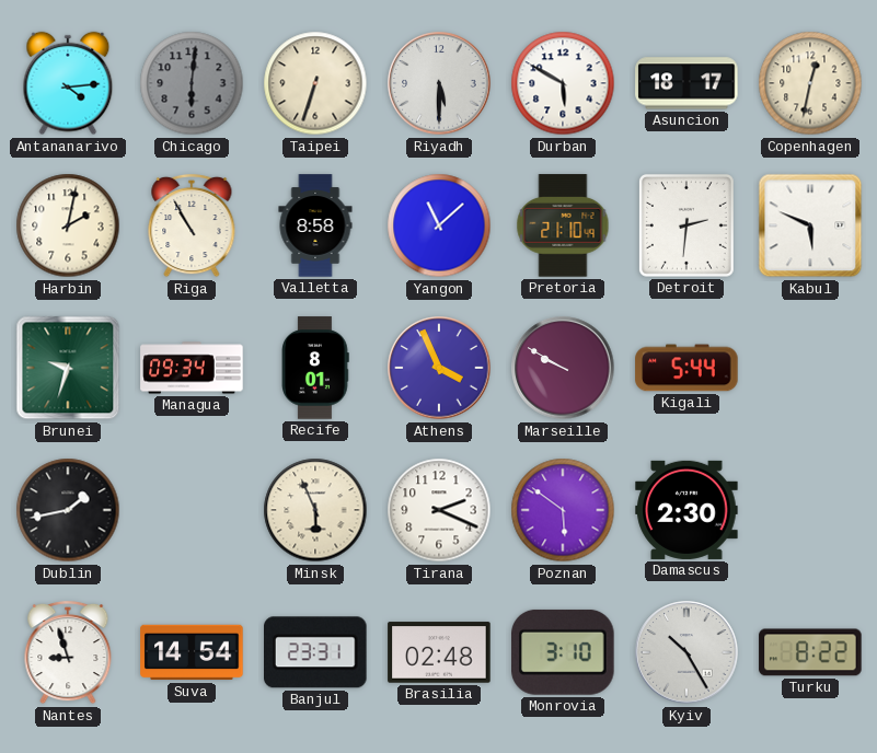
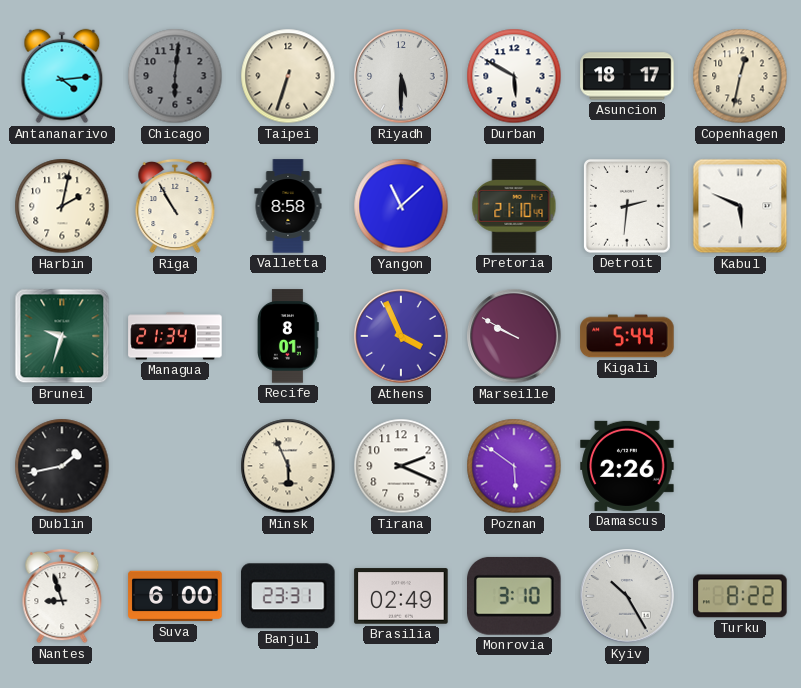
Managua: 09:34 -> 21:34 (175, 336)
Damascus: 2:30 -> 2:26 (627, 466)
Suva: 14:54 -> 6:00 (175, 596)
Brasilia: 02:48 -> 02:49 (401, 596)
